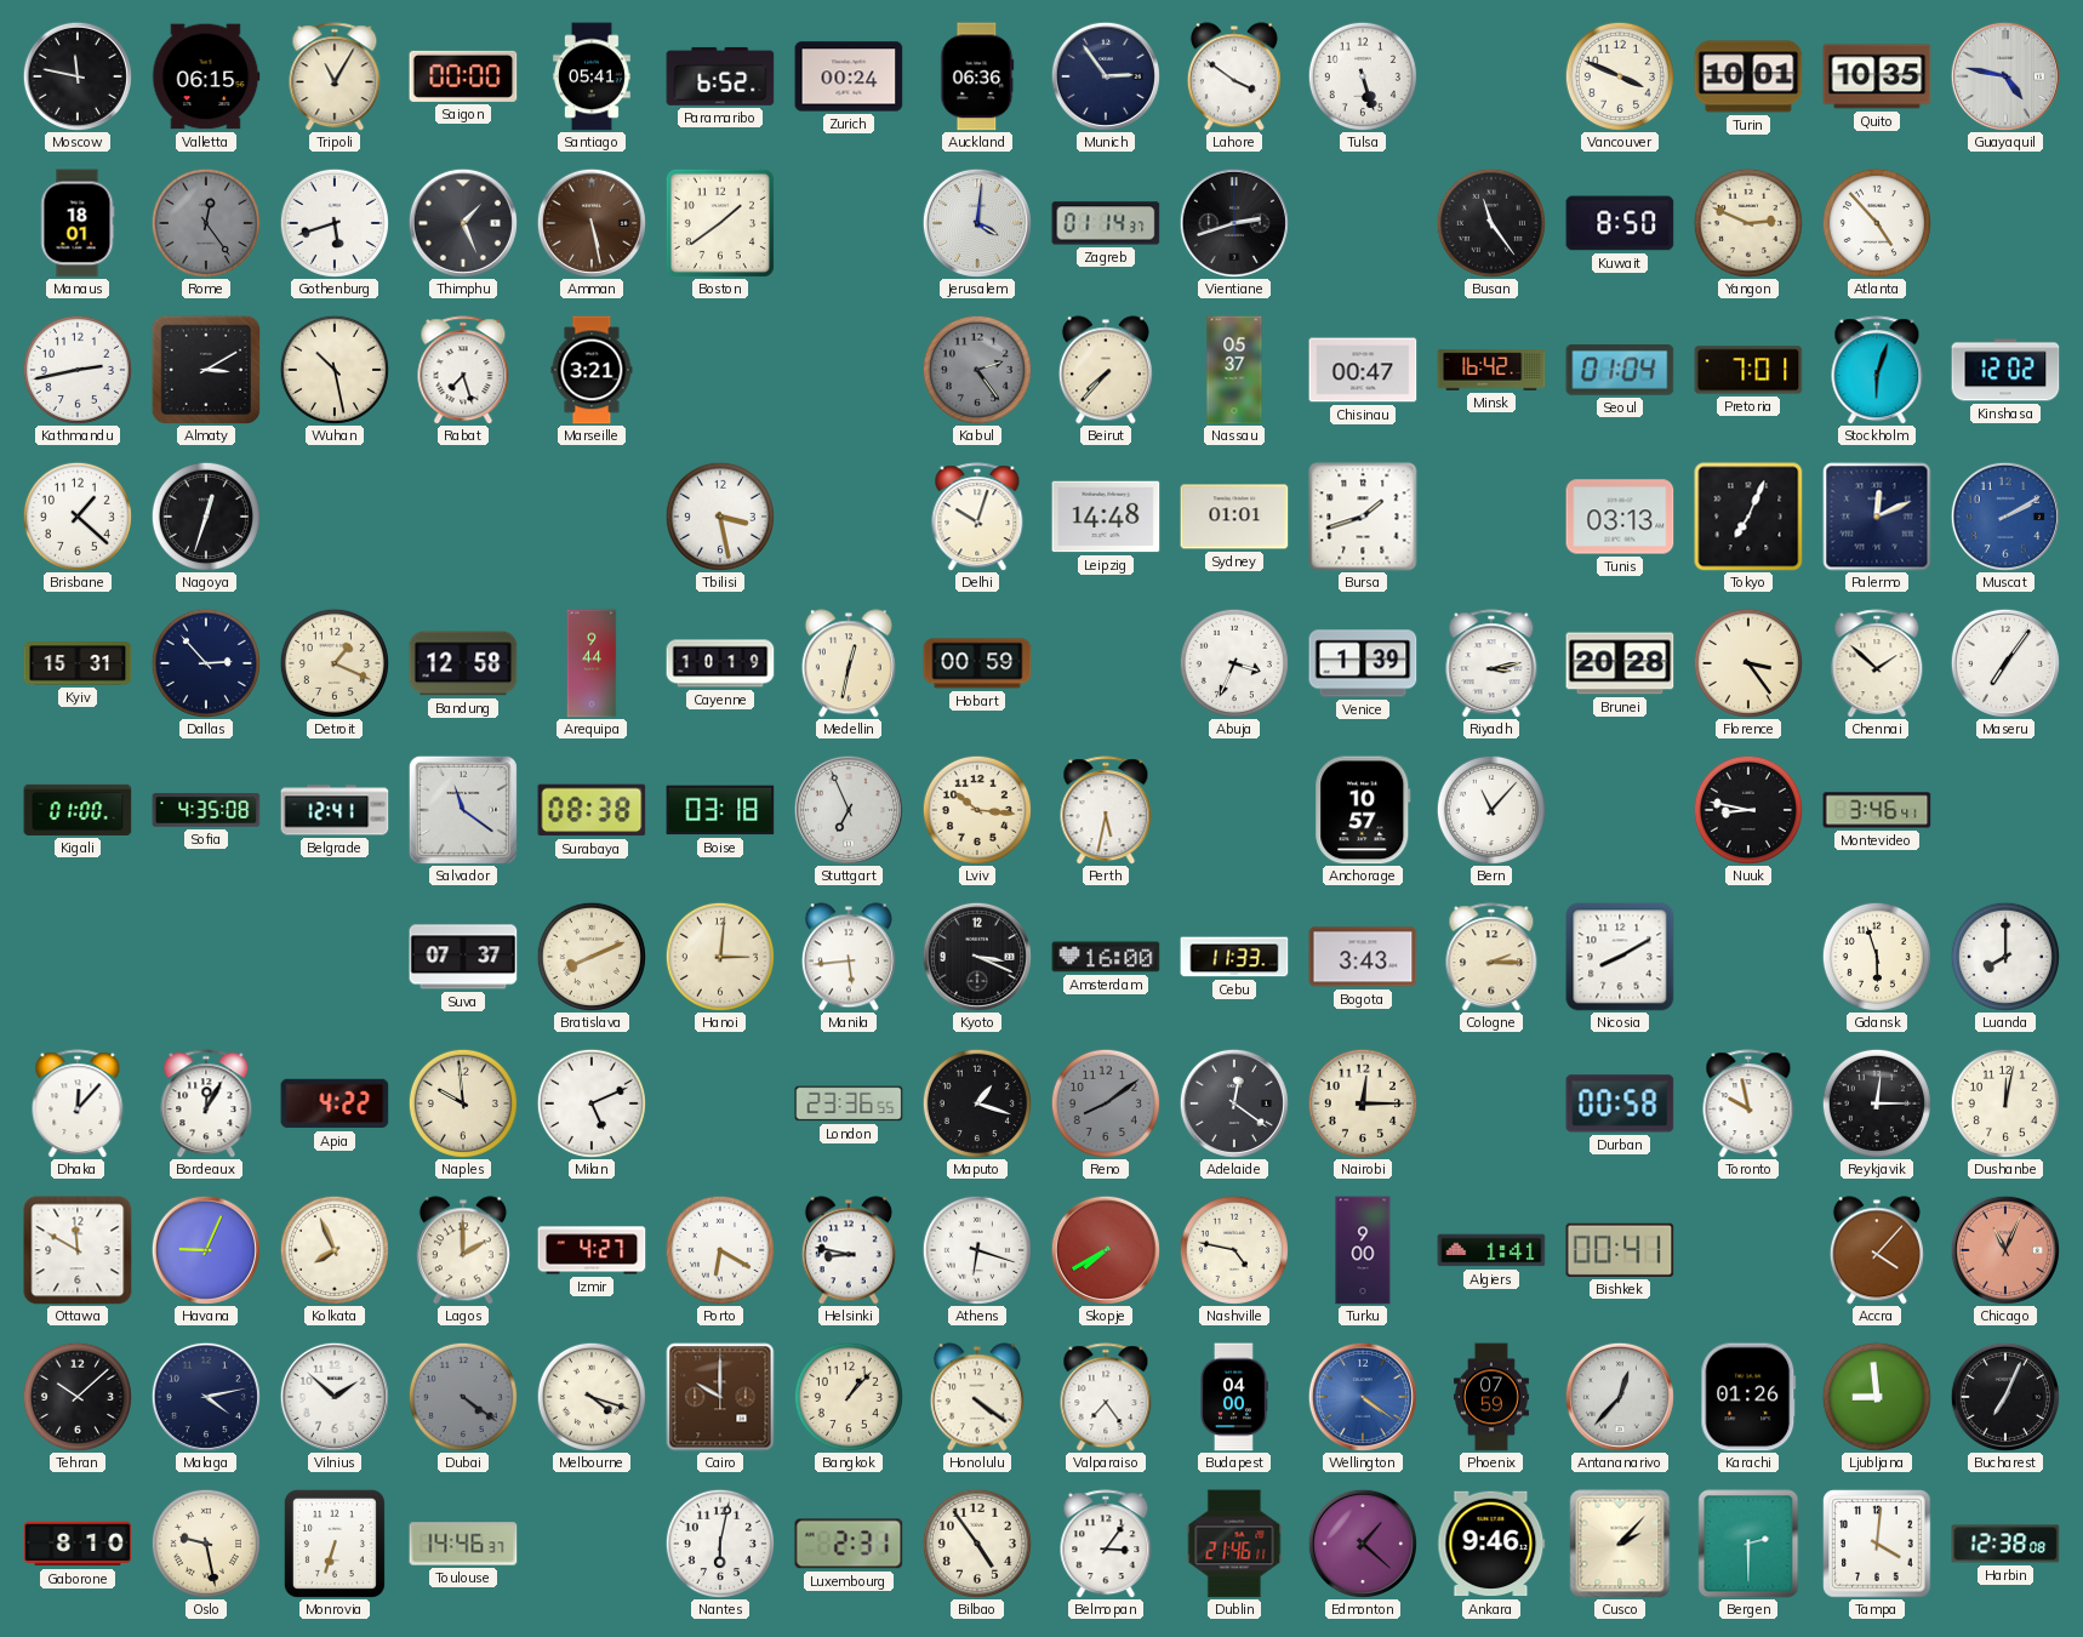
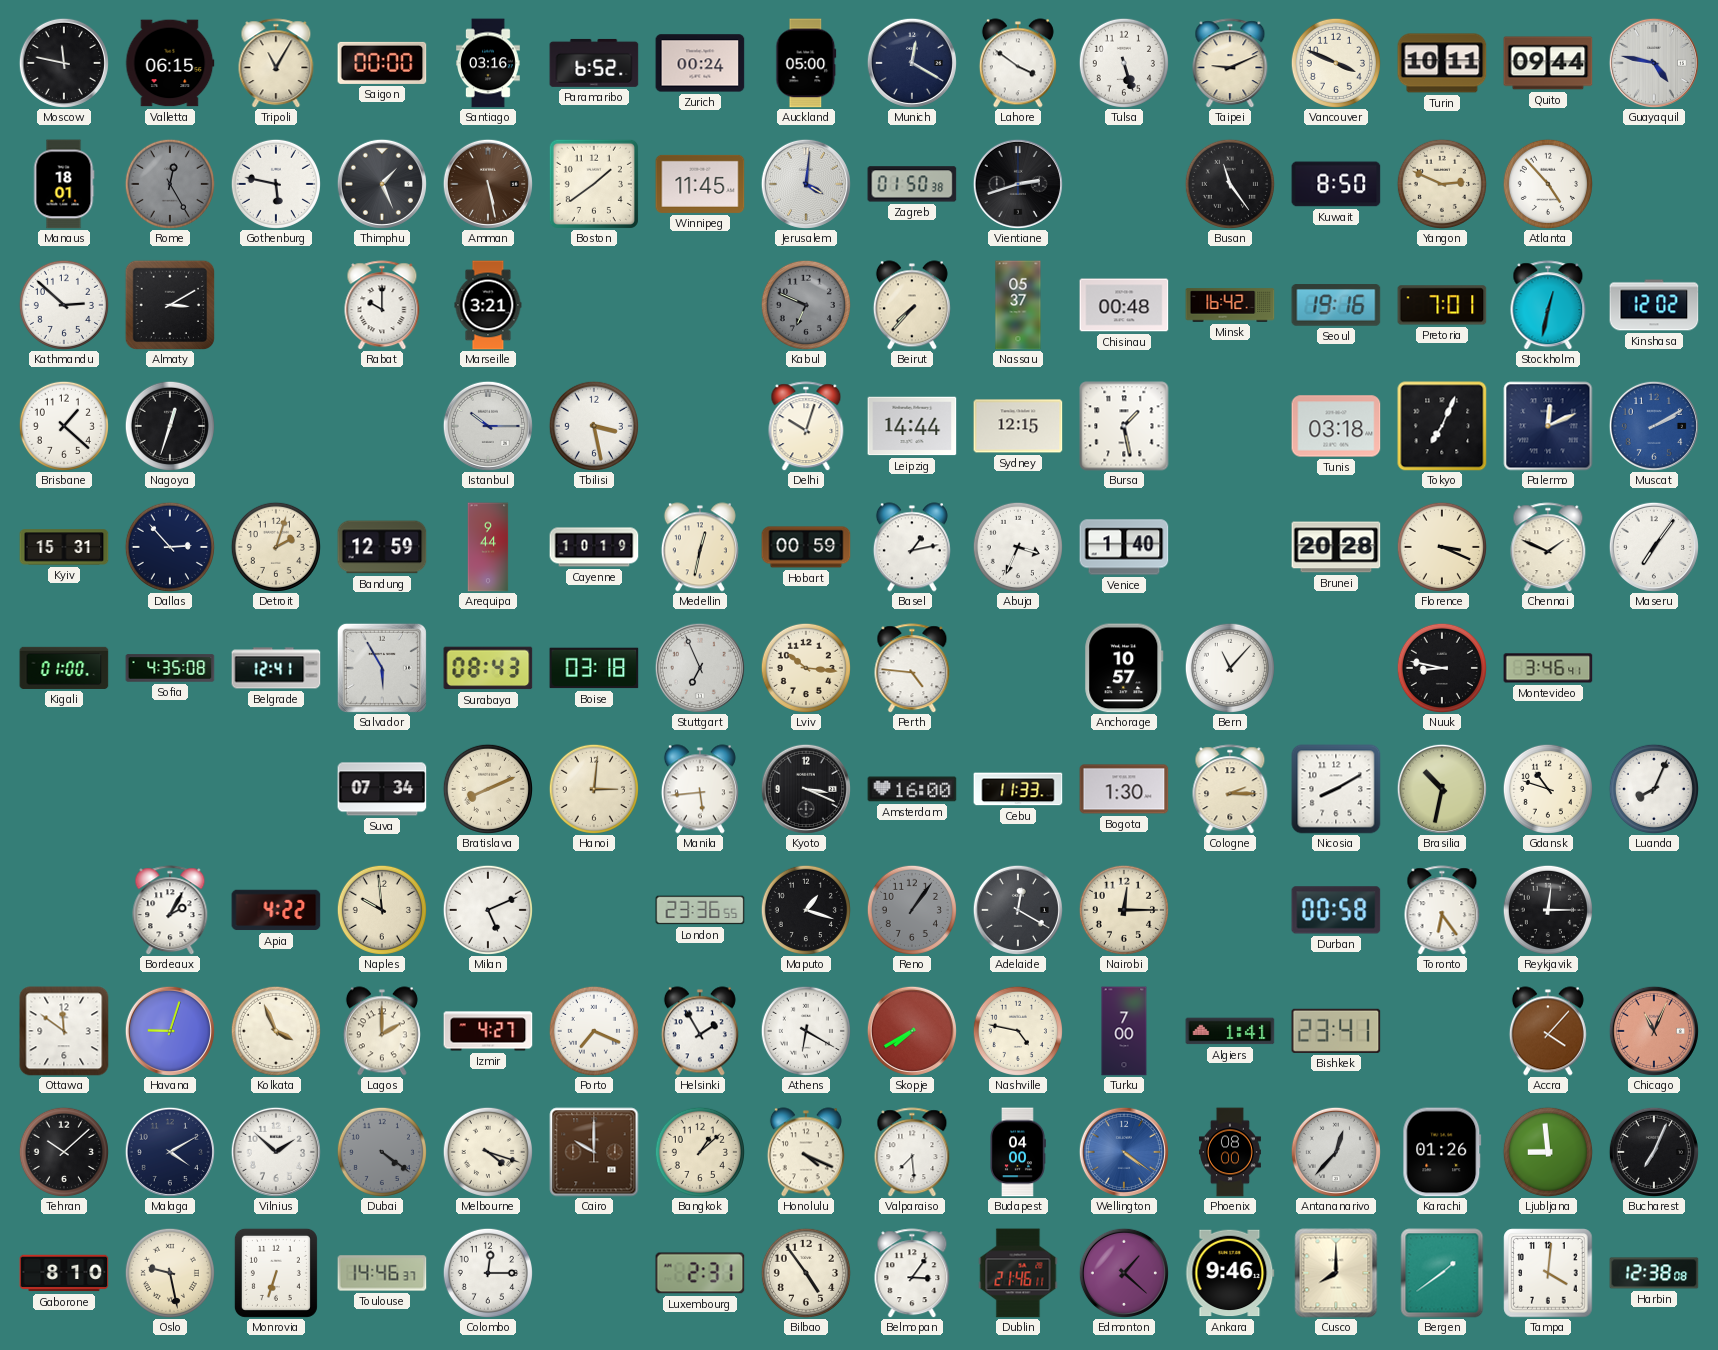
Santiago: 05:41 -> 03:16 (489, 63)
Auckland: 06:36 -> 05:00 (806, 63)
Munich: 2:54 -> 12:20 (912, 63)
Taipei: none -> 9:11 (1230, 63)
Turin: 10:01 -> 10:11 (1442, 63)
Quito: 10:35 -> 09:44 (1548, 63)
Rome: 12:24 -> 12:25 (170, 184)
Gothenburg: 5:42 -> 5:47 (276, 184)
Winnipeg: none -> 11:45 (700, 184)
Zagreb: 01:14 -> 01:50 (912, 184)
Kathmandu: 2:43 -> 2:52 (64, 305)
Wuhan: 10:28 -> none (335, 370)
Rabat: 7:27 -> 10:00 (382, 305)
Kabul: 2:24 -> 6:49 (806, 305)
Chisinau: 00:47 -> 00:48 (1124, 305)
Seoul: 01:04 -> 19:16 (1336, 305)
Stockholm: 6:03 -> 12:32 (1548, 305)
Istanbul: none -> 10:15 (488, 426)
Leipzig: 14:48 -> 14:44 (912, 426)
Sydney: 01:01 -> 12:15 (1018, 426)
Bursa: 1:42 -> 1:28 (1124, 426)
Tunis: 03:13 -> 03:18 (1336, 426)
Detroit: 1:19 -> 2:03 (276, 547)
Bandung: 12:58 -> 12:59 (382, 547)
Basel: none -> 1:13 (912, 547)
Venice: 1:39 -> 1:40 (1124, 547)
Riyadh: 3:13 -> none (1491, 663)
Florence: 3:24 -> 3:19 (1442, 547)
Chennai: 1:52 -> 1:49 (1548, 547)
Salvador: 11:21 -> 5:55 (382, 668)
Surabaya: 08:38 -> 08:43 (488, 668)
Perth: 5:32 -> 4:46 (912, 668)
Suva: 07:37 -> 07:34 (382, 789)
Bogota: 3:43 -> 1:30 (1124, 789)
Brasilia: none -> 10:32 (1442, 789)
Gdansk: 5:57 -> 10:48 (1548, 789)
Luanda: 8:00 -> 8:04 (1654, 789)
Dhaka: 12:07 -> none (78, 1103)
Bordeaux: 12:05 -> 2:05 (170, 910)
Reno: 8:09 -> 1:06 (912, 910)
Adelaide: 12:21 -> 12:20 (1018, 910)
Toronto: 9:58 -> 6:24 (1442, 910)
Dushanbe: 12:02 -> none (2005, 1103)
Ottawa: 11:50 -> 11:51 (64, 1031)
Havana: 9:04 -> 9:03 (170, 1031)
Kolkata: 7:56 -> 3:56 (276, 1031)
Porto: 6:20 -> 7:19 (594, 1031)
Helsinki: 8:47 -> 1:55 (700, 1031)
Athens: 6:18 -> 6:20 (806, 1031)
Turku: 9:00 -> 7:00 (1124, 1031)
Bishkek: 00:41 -> 23:41 (1336, 1031)
Malaga: 4:13 -> 4:10 (170, 1152)
Bangkok: 1:07 -> 1:08 (700, 1152)
Honolulu: 4:21 -> 4:19 (806, 1152)
Valparaiso: 7:24 -> 7:29 (912, 1152)
Phoenix: 07:59 -> 08:00 (1230, 1152)
Colombo: none -> 12:15 (488, 1273)
Nantes: 6:02 -> none (720, 1544)
Cusco: 2:07 -> 8:00 (1336, 1273)
Bergen: 2:30 -> 1:39 (1442, 1273)
